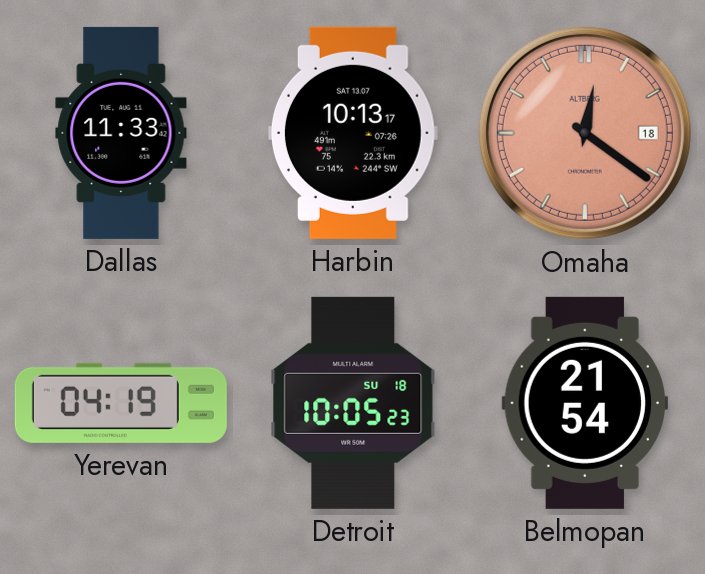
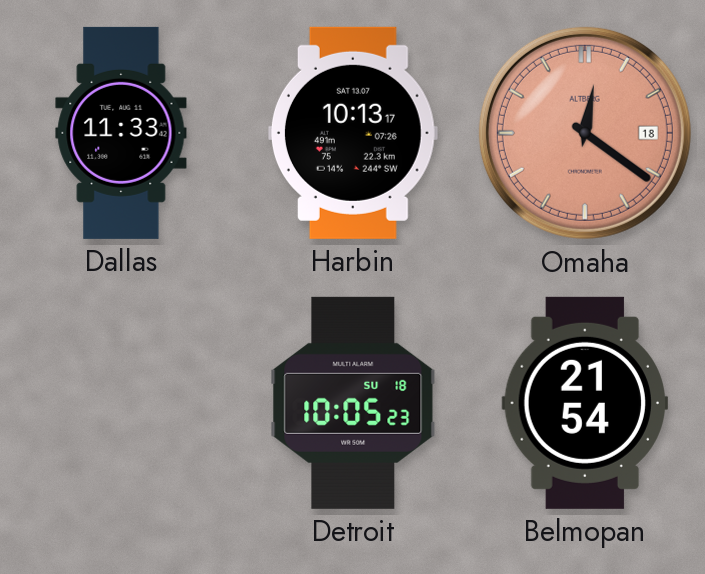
Yerevan: 04:19 -> none (121, 403)
